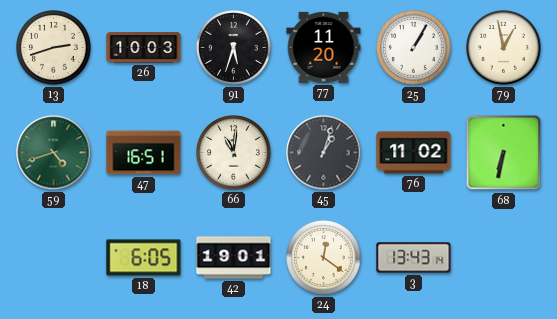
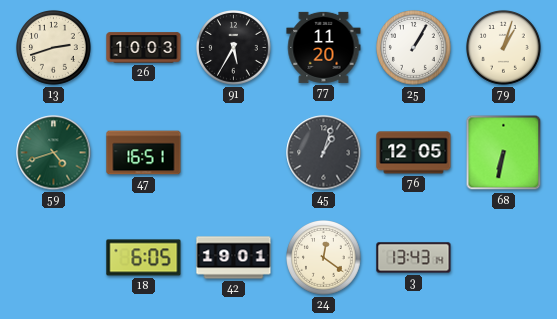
91: 5:33 -> 5:35 (234, 48)
79: 12:58 -> 1:03 (504, 48)
66: 11:01 -> none (234, 153)
76: 11:02 -> 12:05 (414, 153)
